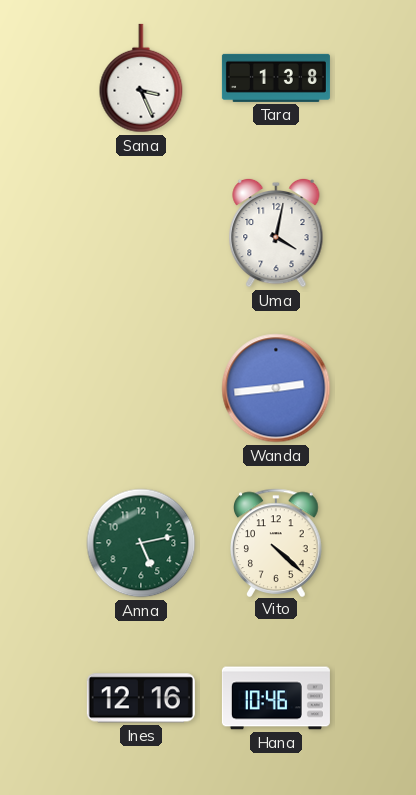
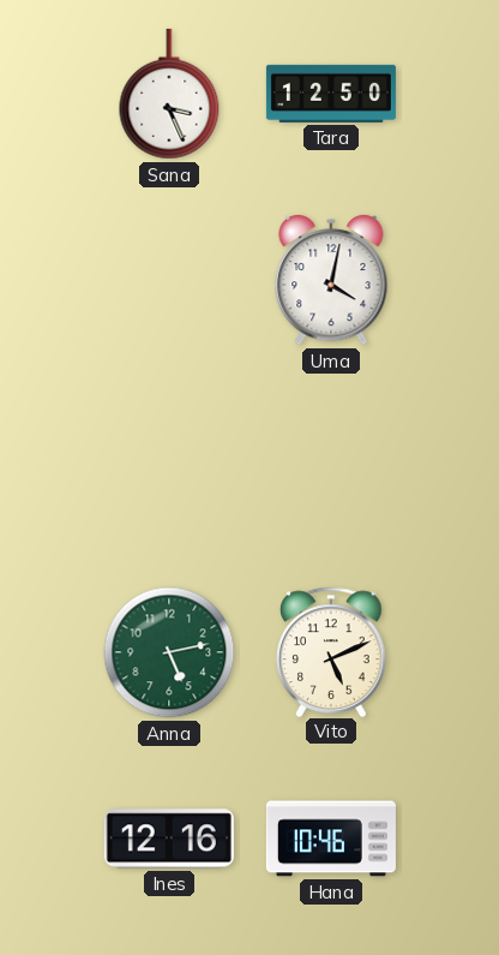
Tara: 1:38 -> 12:50 (331, 94)
Wanda: 2:44 -> none (276, 388)
Vito: 4:22 -> 5:11 (331, 651)
